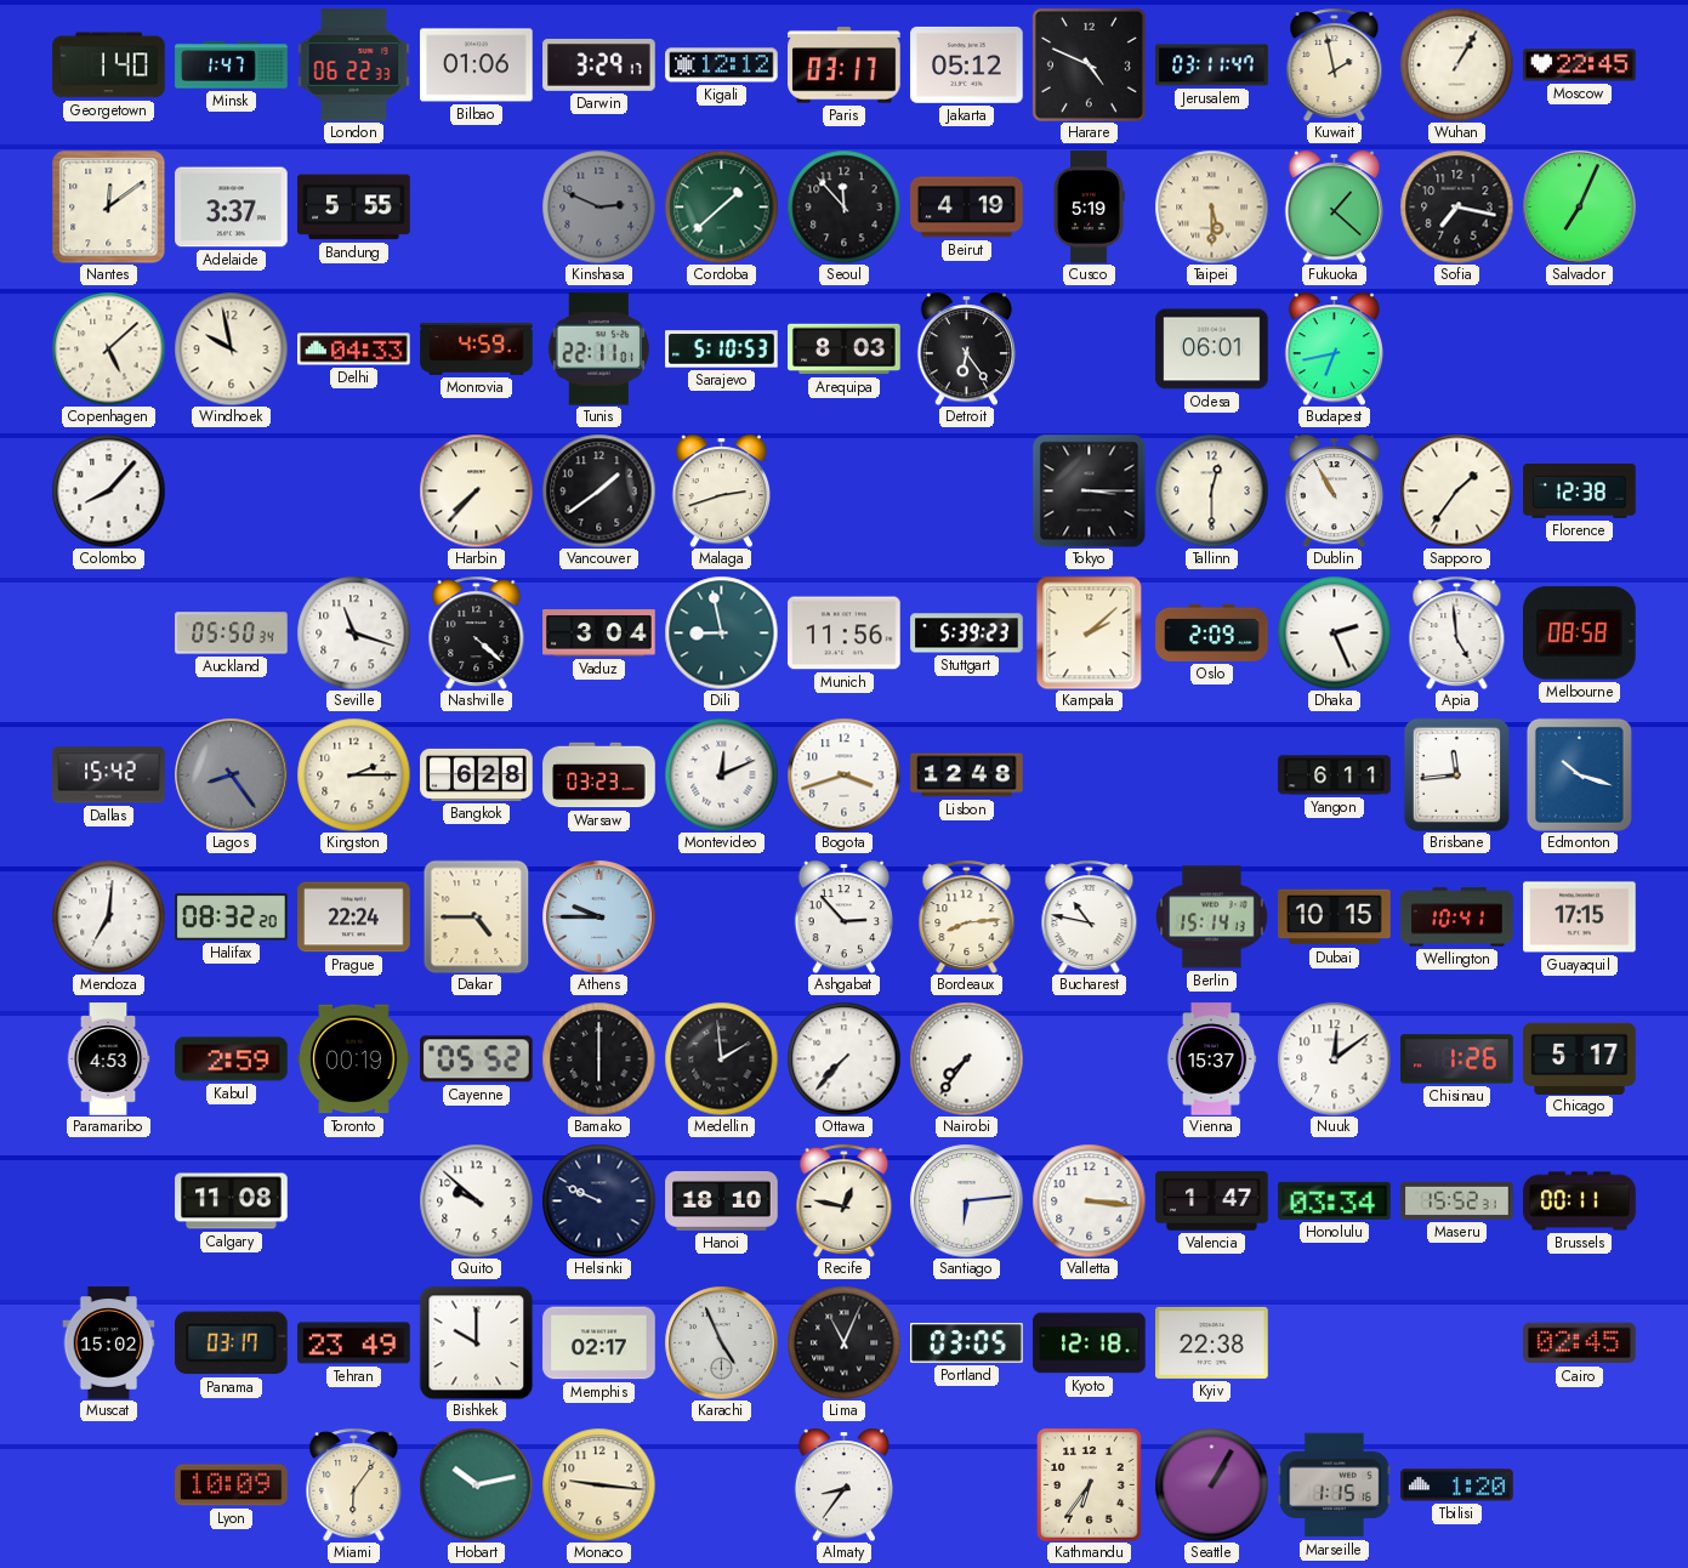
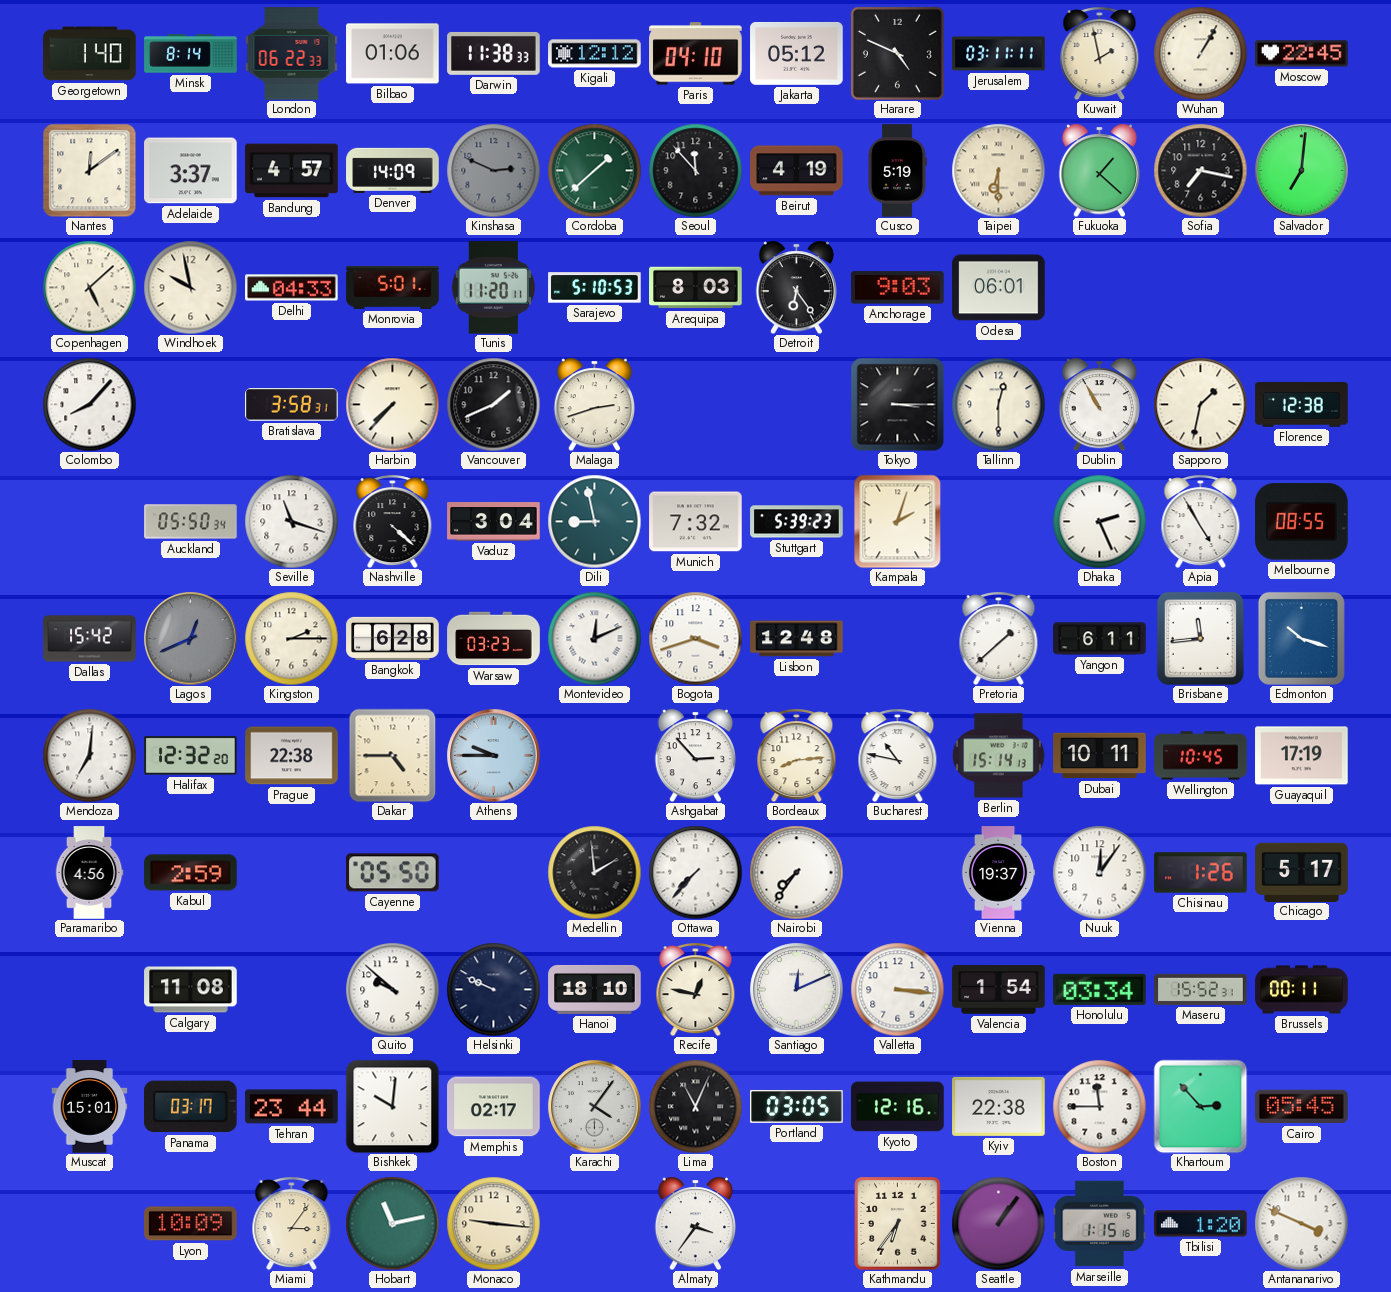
Minsk: 1:47 -> 8:14 (191, 54)
Darwin: 3:29 -> 11:38 (494, 53)
Paris: 03:17 -> 04:10 (696, 54)
Jerusalem: 03:11:47 -> 03:11:11 (999, 54)
Bandung: 5:55 -> 4:57 (292, 171)
Denver: none -> 14:09 (393, 170)
Taipei: 5:30 -> 6:30 (998, 170)
Salvador: 7:04 -> 7:01 (1301, 170)
Monrovia: 4:59 -> 5:01 (393, 287)
Tunis: 22:11 -> 11:20 (493, 288)
Anchorage: none -> 9:03 (898, 288)
Budapest: 6:43 -> none (1334, 348)
Bratislava: none -> 3:58 (292, 405)
Vancouver: 1:39 -> 1:41 (493, 404)
Sapporo: 1:36 -> 1:32 (1200, 404)
Munich: 11:56 -> 7:32 (696, 522)
Kampala: 2:08 -> 2:03 (898, 521)
Oslo: 2:09 -> none (1212, 632)
Apia: 4:59 -> 4:55 (1201, 521)
Melbourne: 08:58 -> 08:55 (1302, 522)
Lagos: 8:24 -> 12:41 (190, 638)
Pretoria: none -> 1:38 (999, 638)
Halifax: 08:32 -> 12:32 (191, 756)
Prague: 22:24 -> 22:38 (292, 756)
Dubai: 10:15 -> 10:11 (1100, 756)
Wellington: 10:41 -> 10:45 (1201, 756)
Guayaquil: 17:15 -> 17:19 (1302, 756)
Paramaribo: 4:53 -> 4:56 (89, 873)
Toronto: 00:19 -> none (354, 1059)
Cayenne: 05:52 -> 05:50 (393, 873)
Bamako: 6:00 -> none (598, 1058)
Vienna: 15:37 -> 19:37 (998, 873)
Nuuk: 12:09 -> 12:06 (1099, 872)
Santiago: 6:14 -> 12:11 (796, 989)
Valencia: 1:47 -> 1:54 (999, 990)
Muscat: 15:02 -> 15:01 (90, 1107)
Tehran: 23:49 -> 23:44 (292, 1107)
Bishkek: 10:00 -> 10:01 (392, 1106)
Karachi: 4:56 -> 4:06 (594, 1106)
Kyoto: 12:18 -> 12:16 (898, 1107)
Boston: none -> 11:45 (1099, 1106)
Khartoum: none -> 2:53 (1200, 1106)
Cairo: 02:45 -> 05:45 (1302, 1107)
Miami: 6:06 -> 3:06 (292, 1223)
Hobart: 10:13 -> 11:13 (392, 1223)
Almaty: 8:36 -> 3:36 (695, 1223)
Seattle: 1:05 -> 1:06 (998, 1223)
Antananarivo: none -> 3:49 (1301, 1223)
